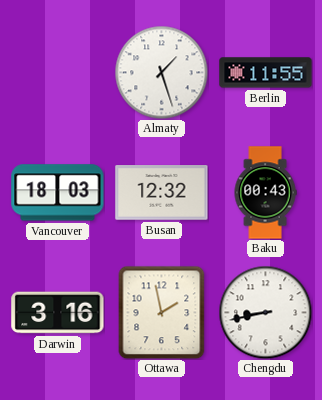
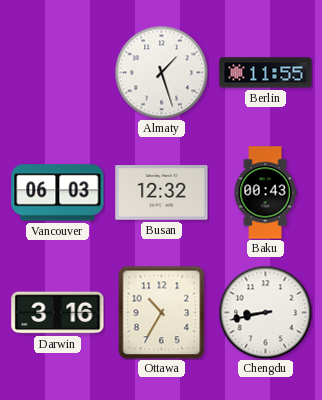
Vancouver: 18:03 -> 06:03 (58, 193)
Ottawa: 1:58 -> 10:35 (162, 312)
